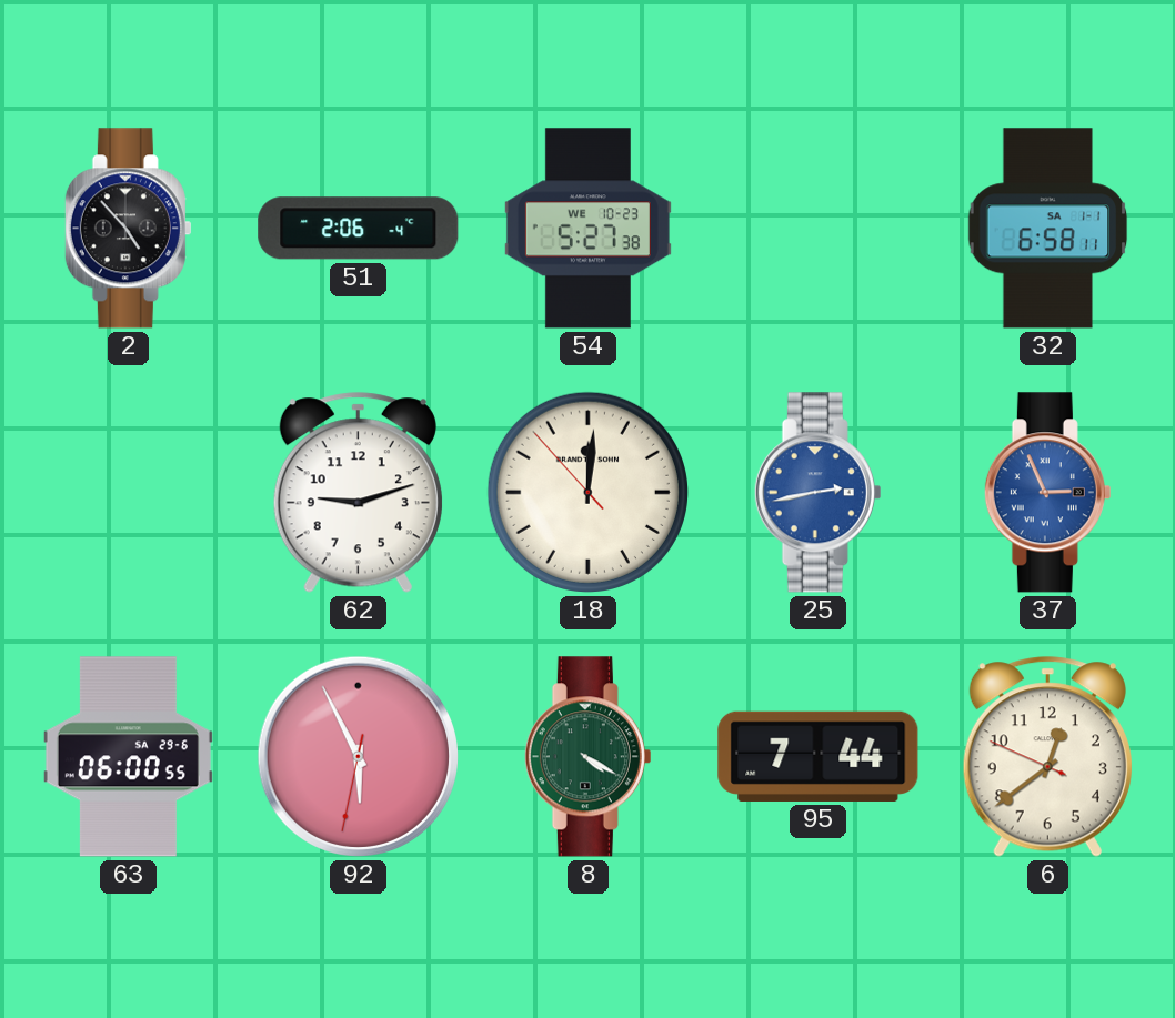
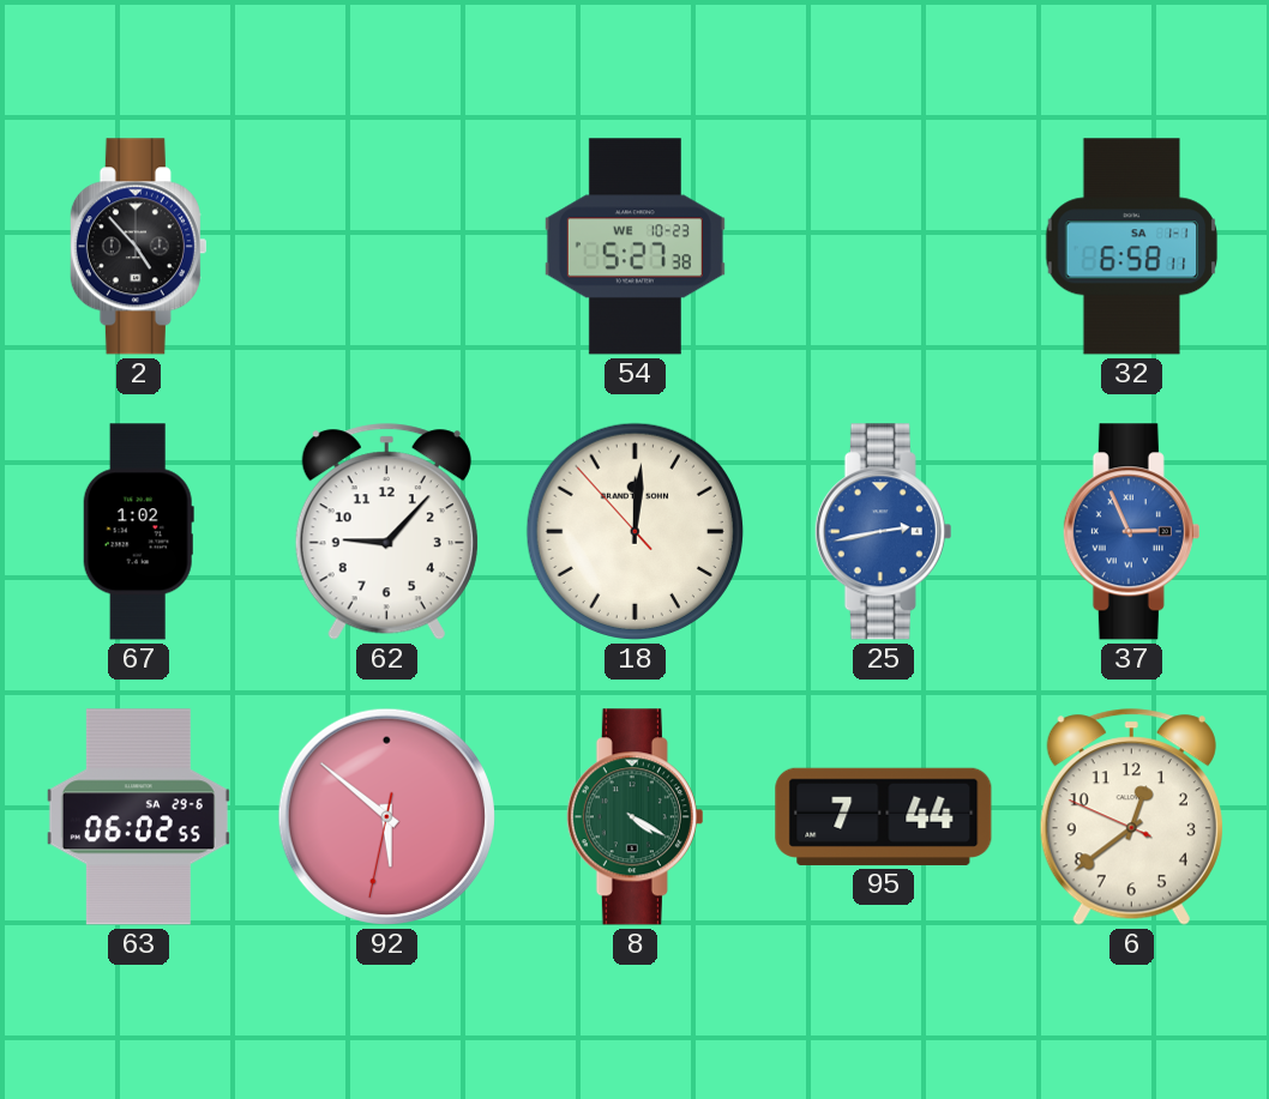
51: 2:06 -> none (359, 229)
67: none -> 1:02 (138, 532)
62: 9:12 -> 9:07 (386, 532)
63: 06:00 -> 06:02 (138, 817)
92: 5:55 -> 5:51 (386, 816)
